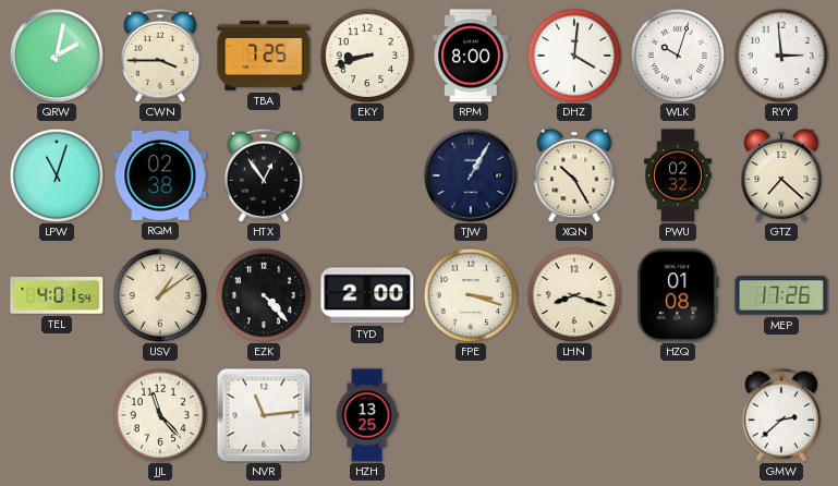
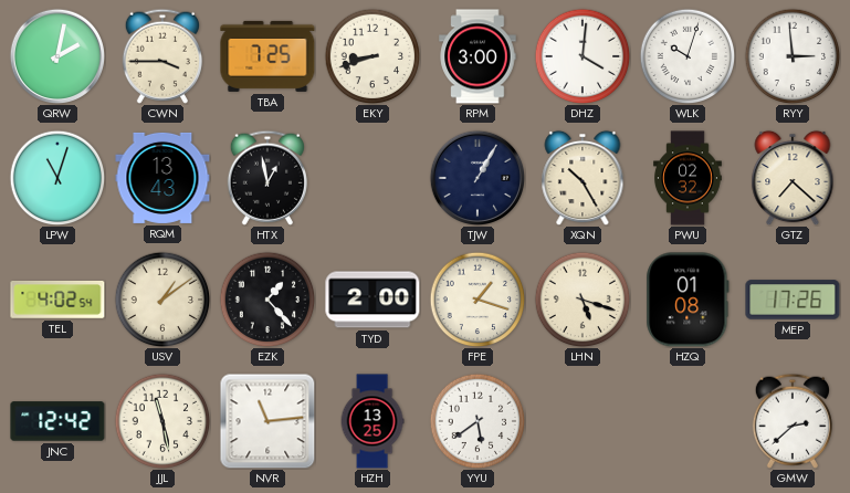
RPM: 8:00 -> 3:00 (478, 56)
RQM: 02:38 -> 13:43 (162, 178)
HTX: 12:54 -> 12:58 (267, 178)
TEL: 4:01 -> 4:02 (57, 300)
EZK: 4:23 -> 1:23 (267, 300)
FPE: 3:18 -> 1:18 (478, 300)
LHN: 8:18 -> 5:18 (583, 300)
JNC: none -> 12:42 (57, 421)
JJL: 11:23 -> 11:28 (162, 421)
YYU: none -> 5:39 (478, 421)
